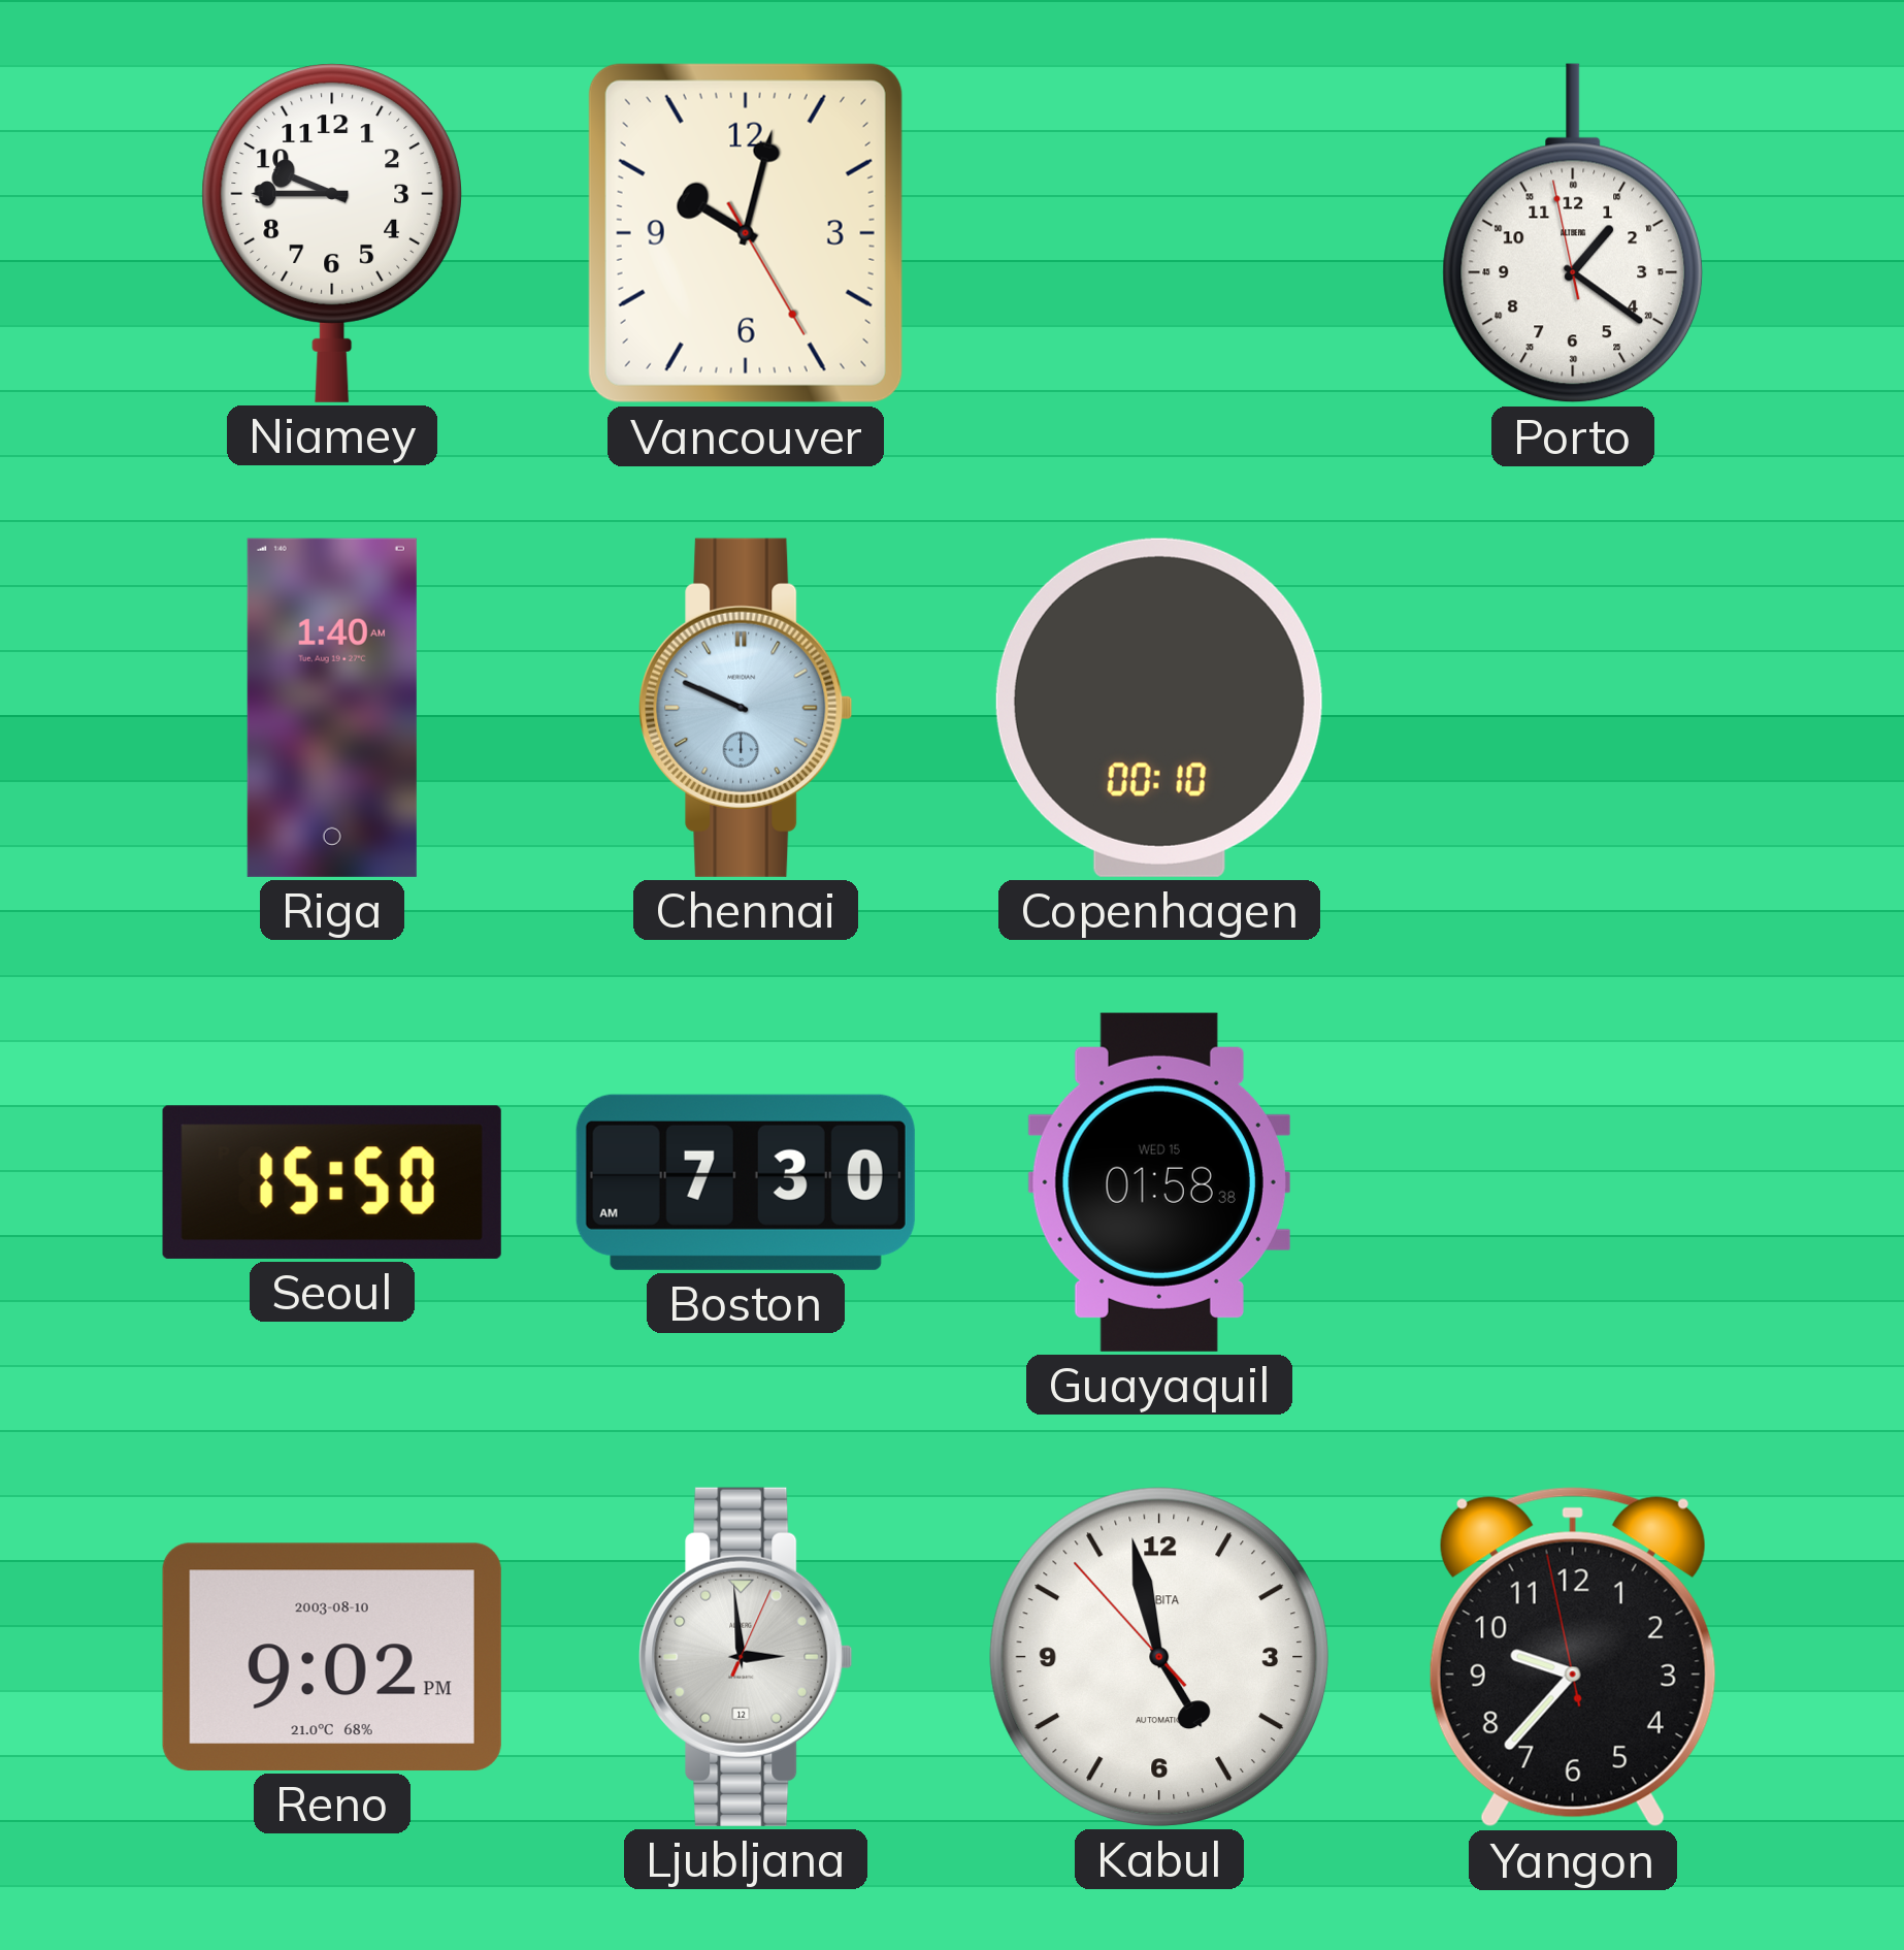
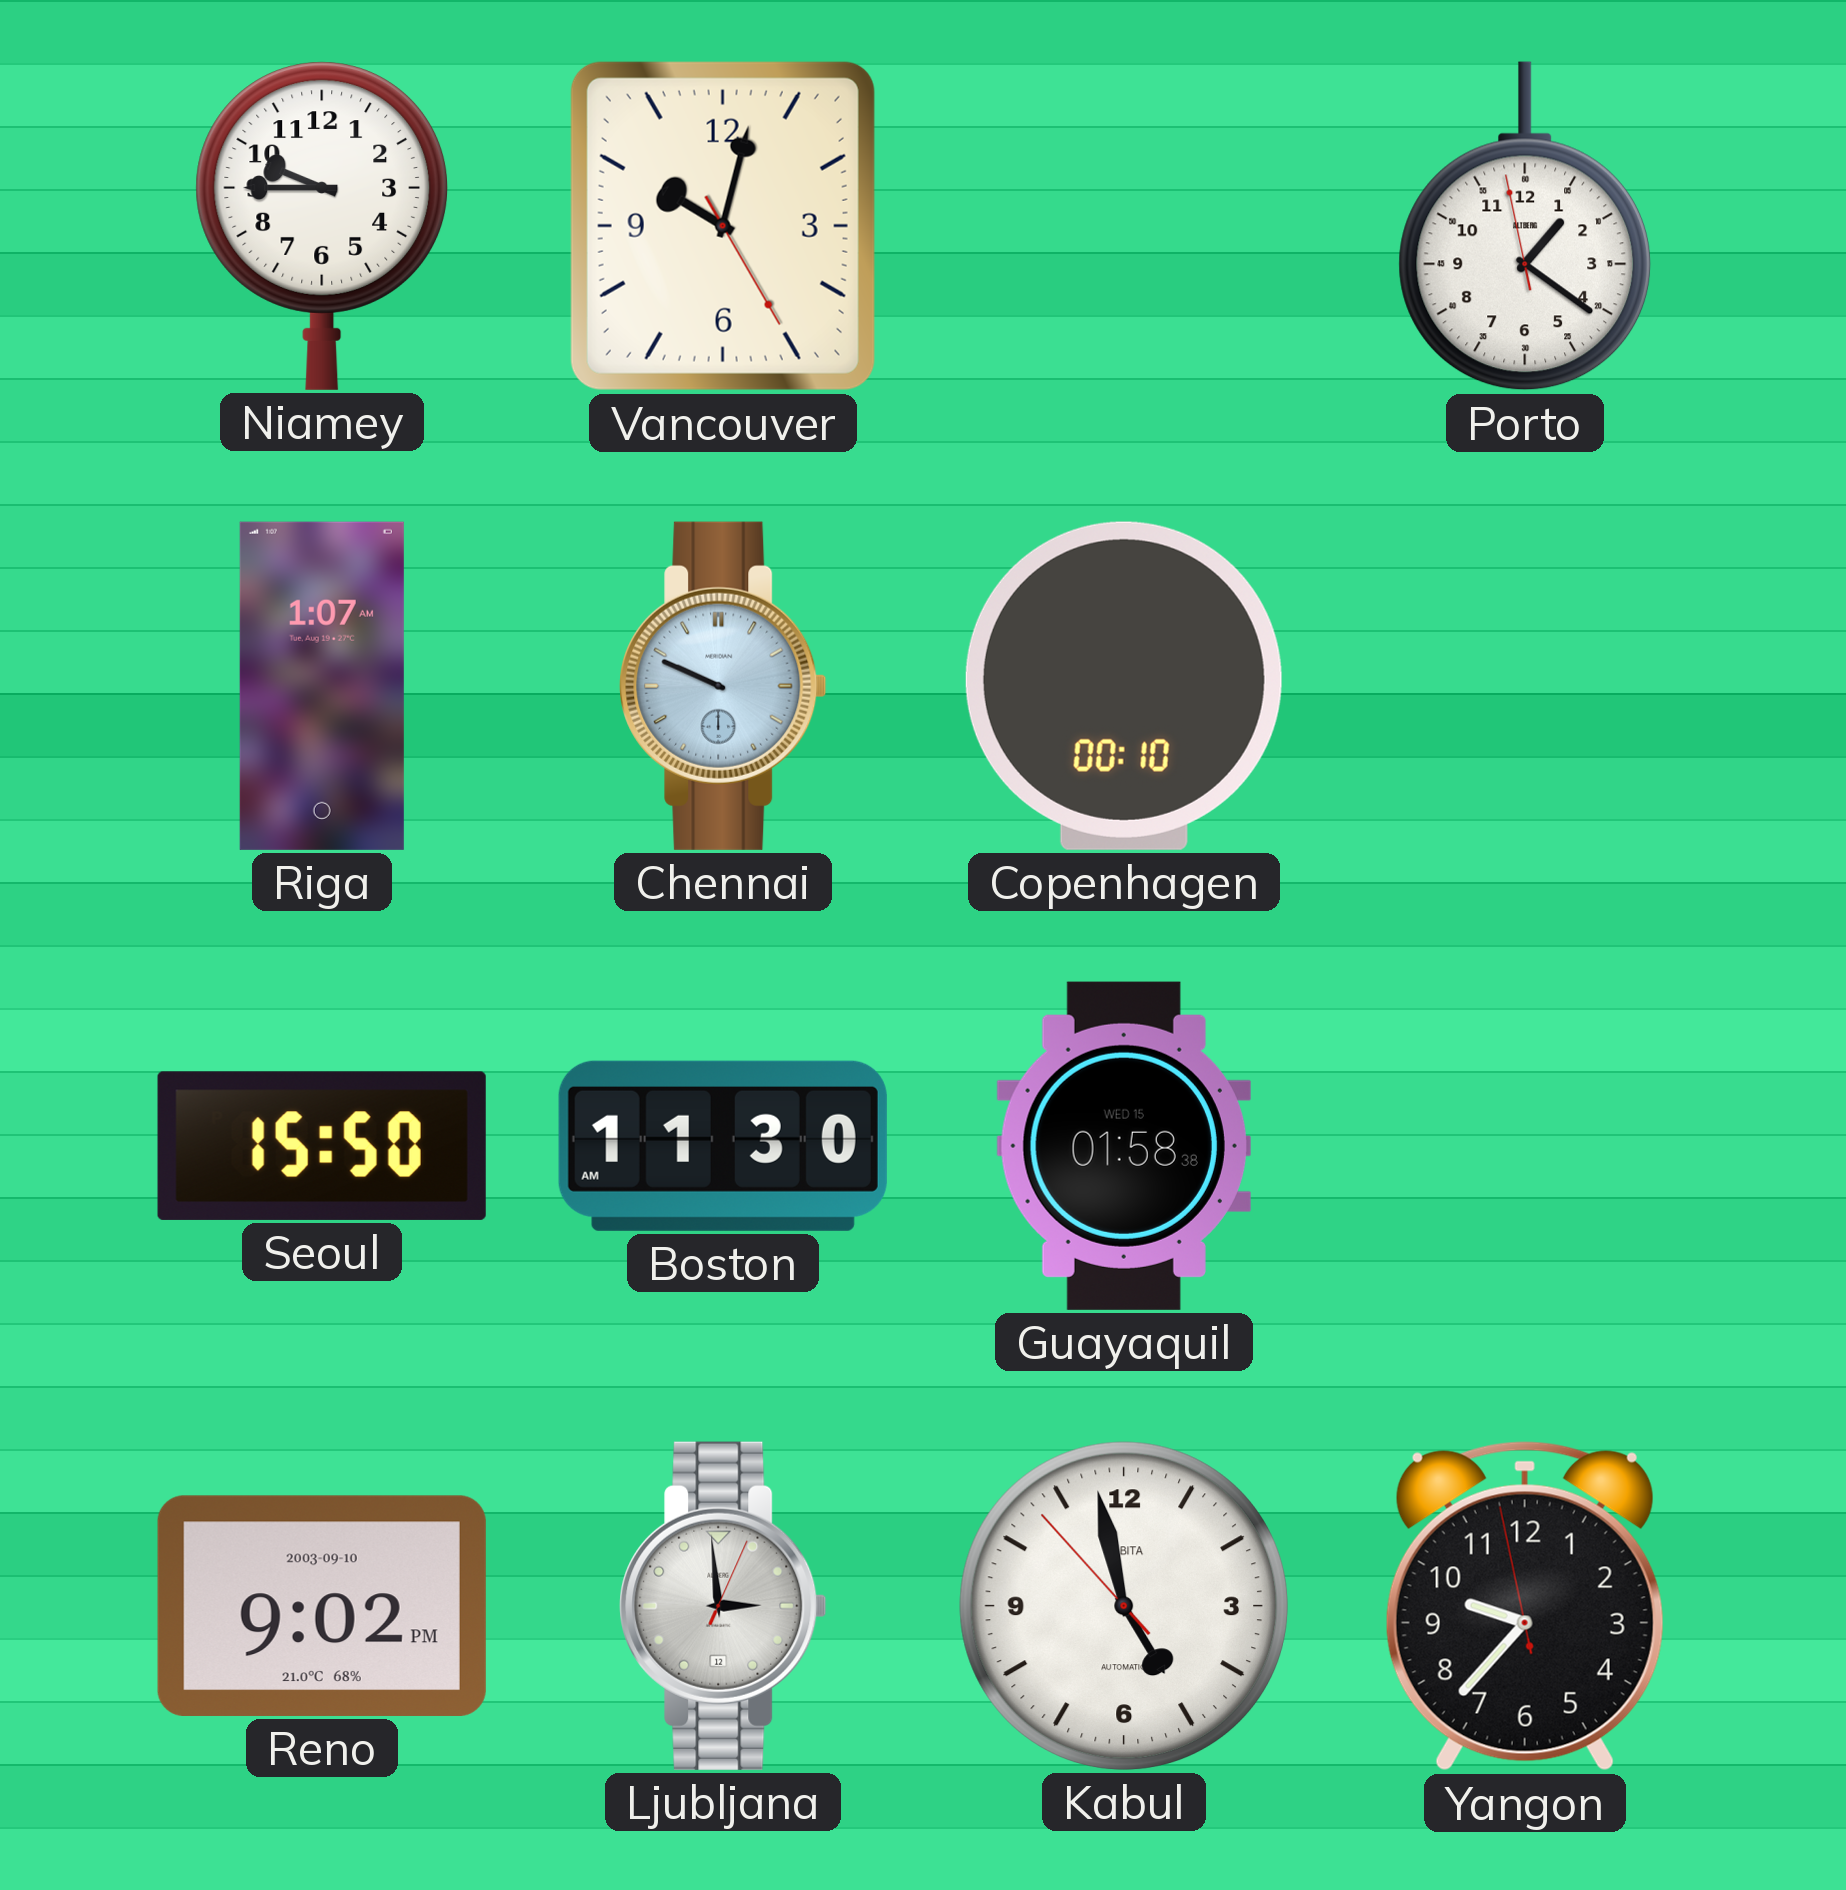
Riga: 1:40 -> 1:07 (322, 686)
Boston: 7:30 -> 11:30 (723, 1146)
Reno date: 2003-08-10 -> 2003-09-10 (322, 1606)
